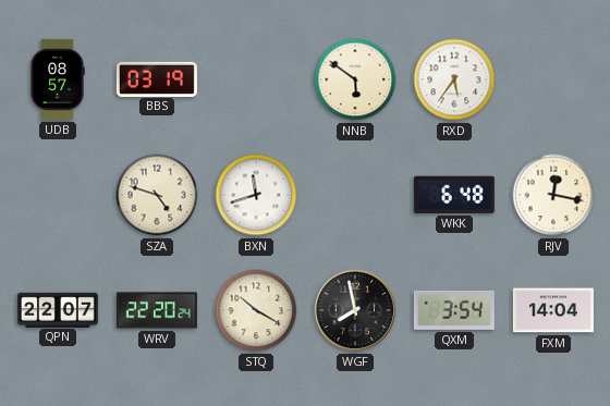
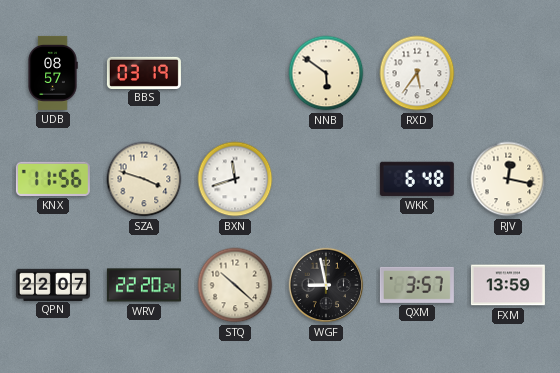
KNX: none -> 11:56 (53, 179)
SZA: 4:48 -> 3:48 (144, 179)
STQ: 10:20 -> 10:22 (235, 285)
WGF: 7:58 -> 8:58 (326, 285)
QXM: 3:54 -> 3:57 (417, 285)
FXM: 14:04 -> 13:59 (508, 285)
